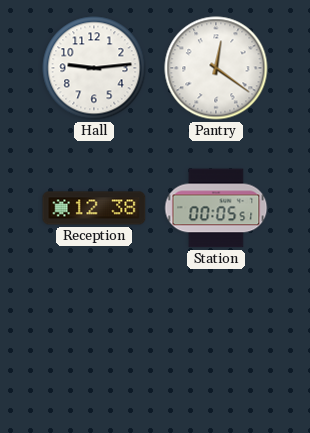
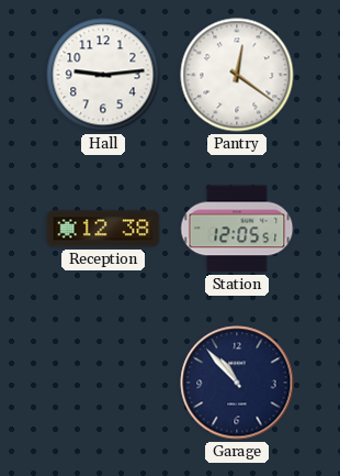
Station: 00:05 -> 12:05 (237, 229)
Garage: none -> 10:53 (237, 383)
